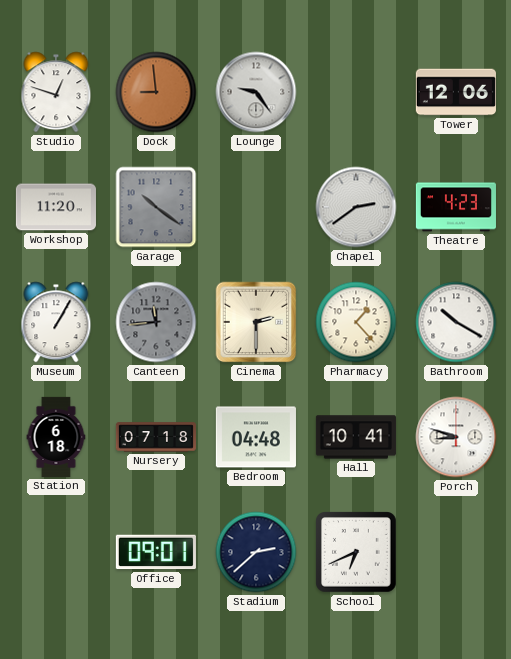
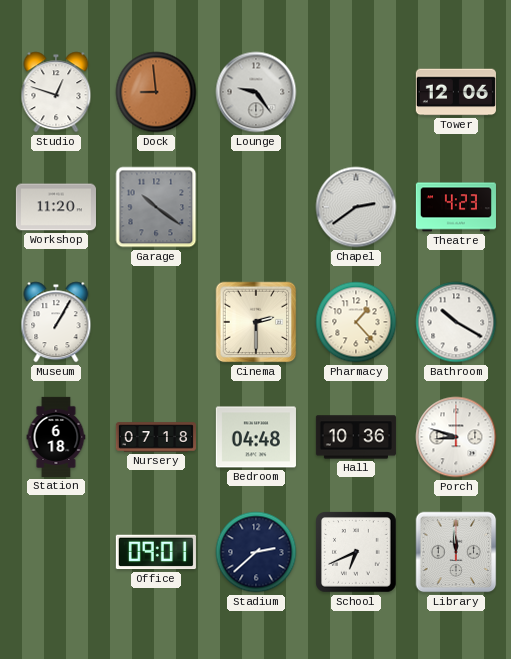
Canteen: 11:44 -> none (156, 322)
Hall: 10:41 -> 10:36 (356, 437)
Library: none -> 11:59 (456, 552)
